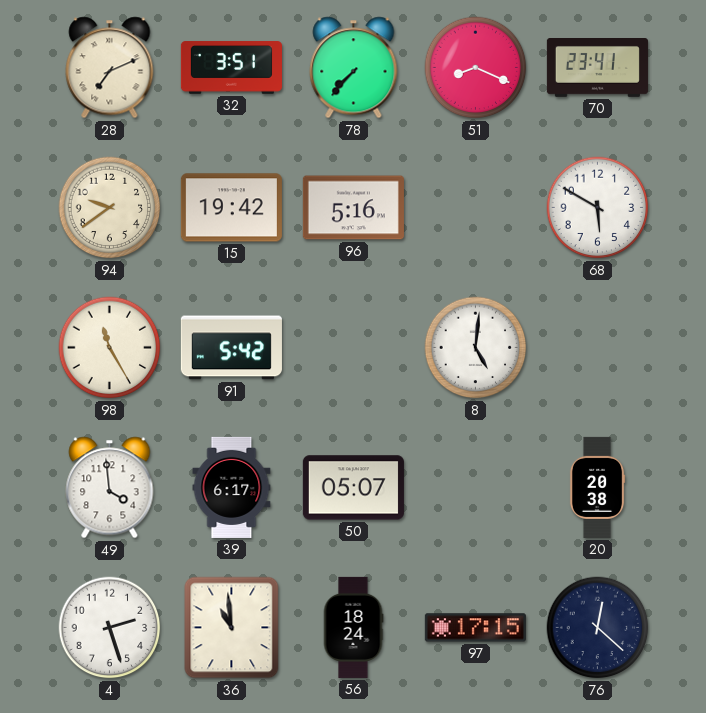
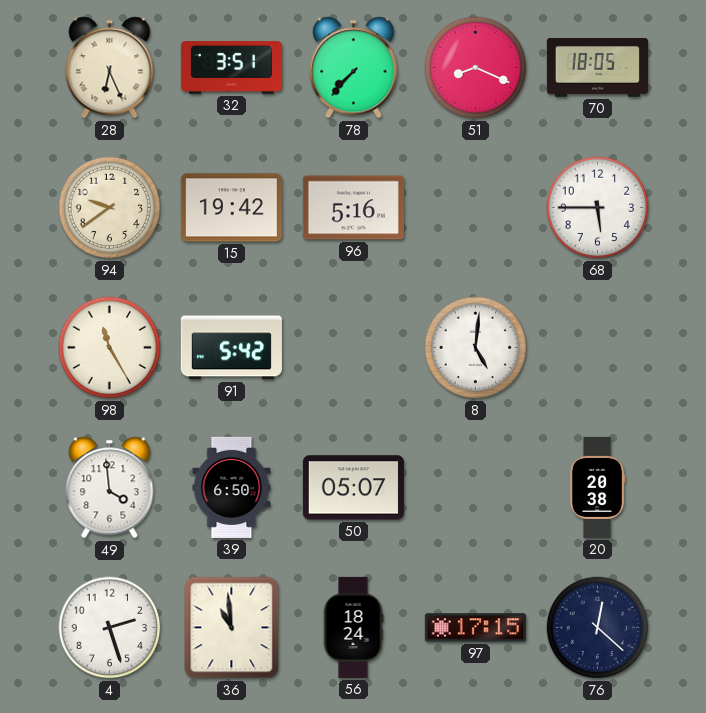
28: 7:11 -> 6:26 (110, 68)
70: 23:41 -> 18:05 (597, 68)
68: 5:50 -> 5:45 (598, 208)
39: 6:17 -> 6:50 (232, 487)
